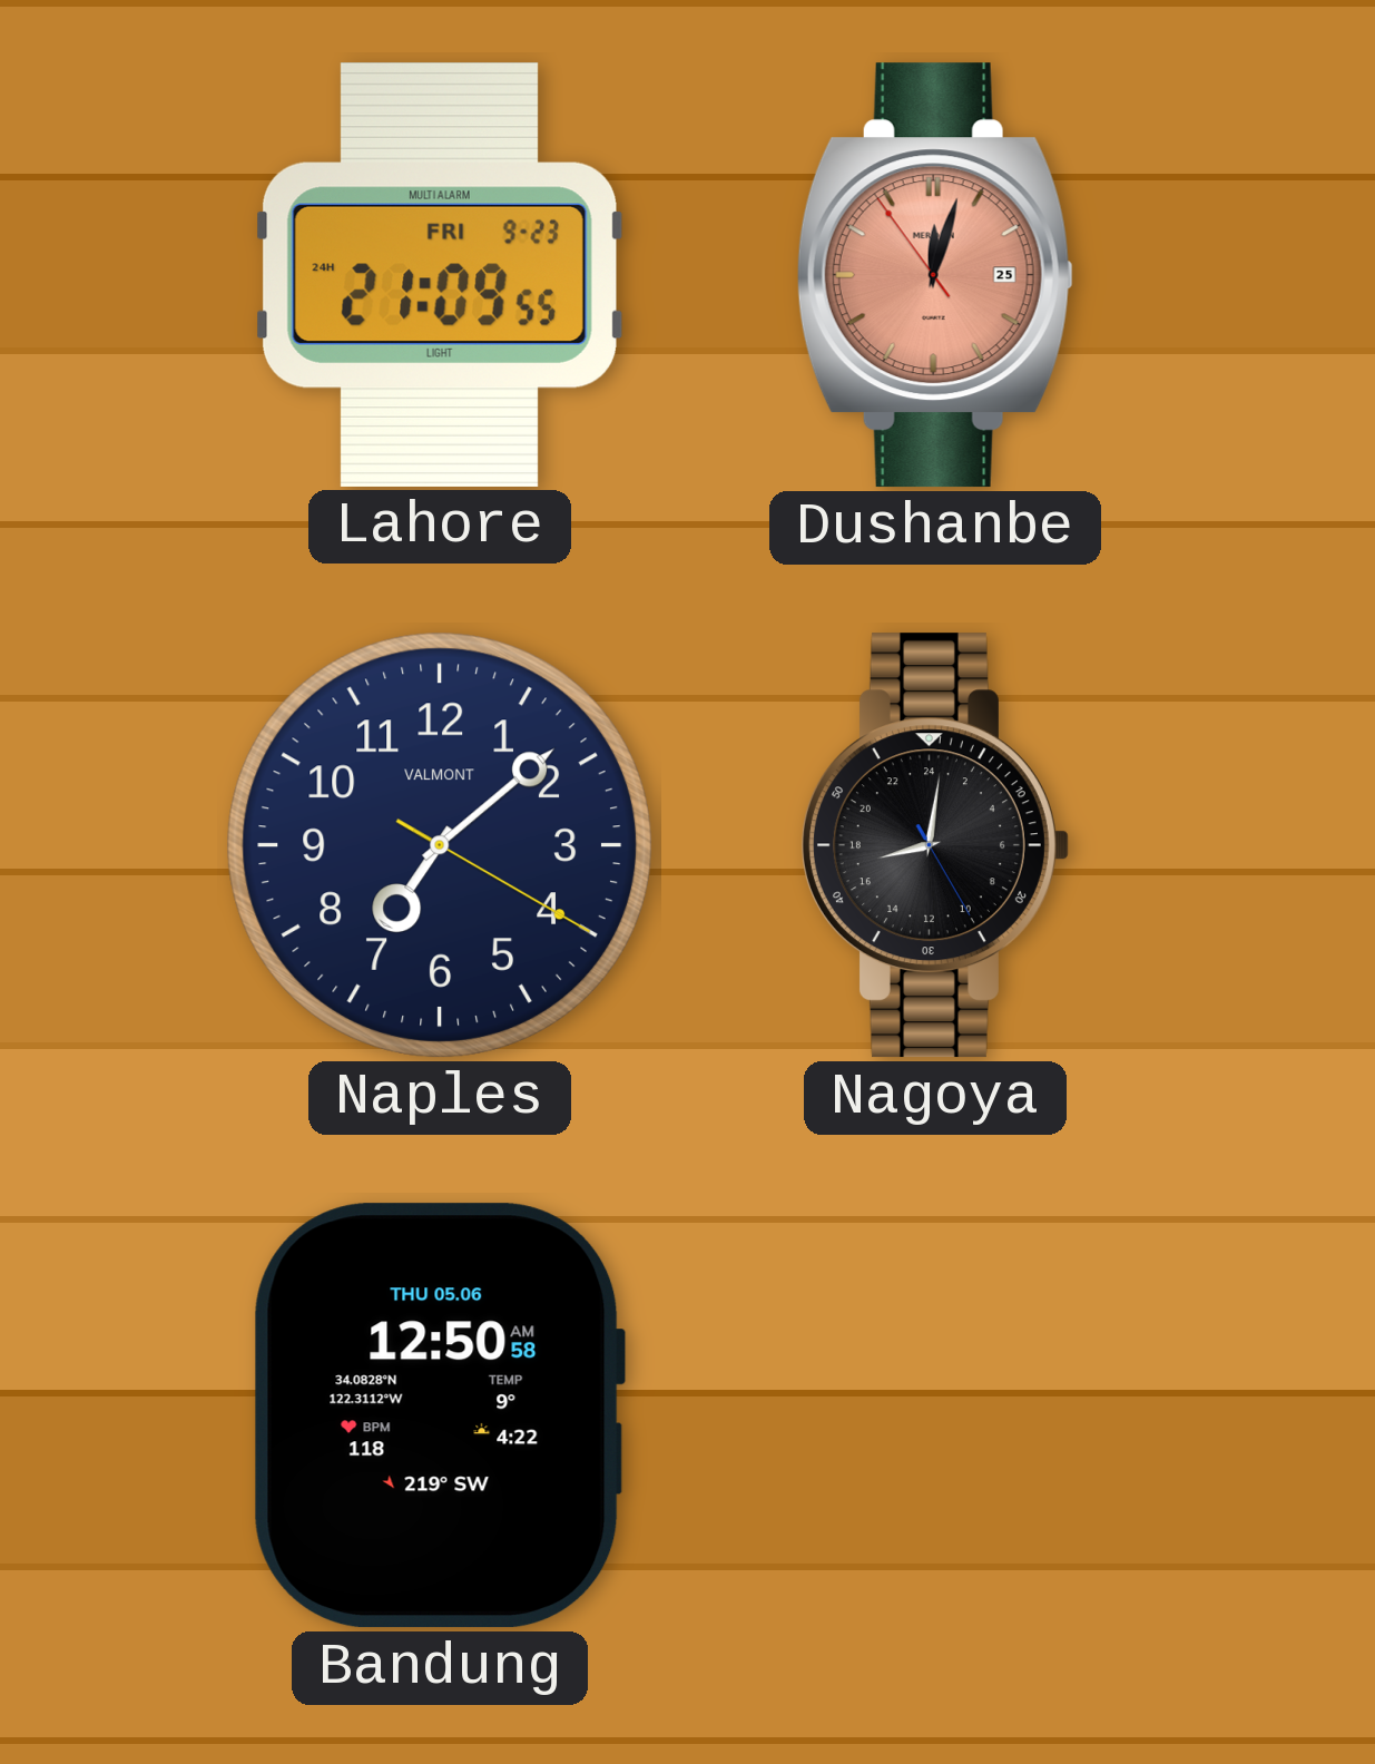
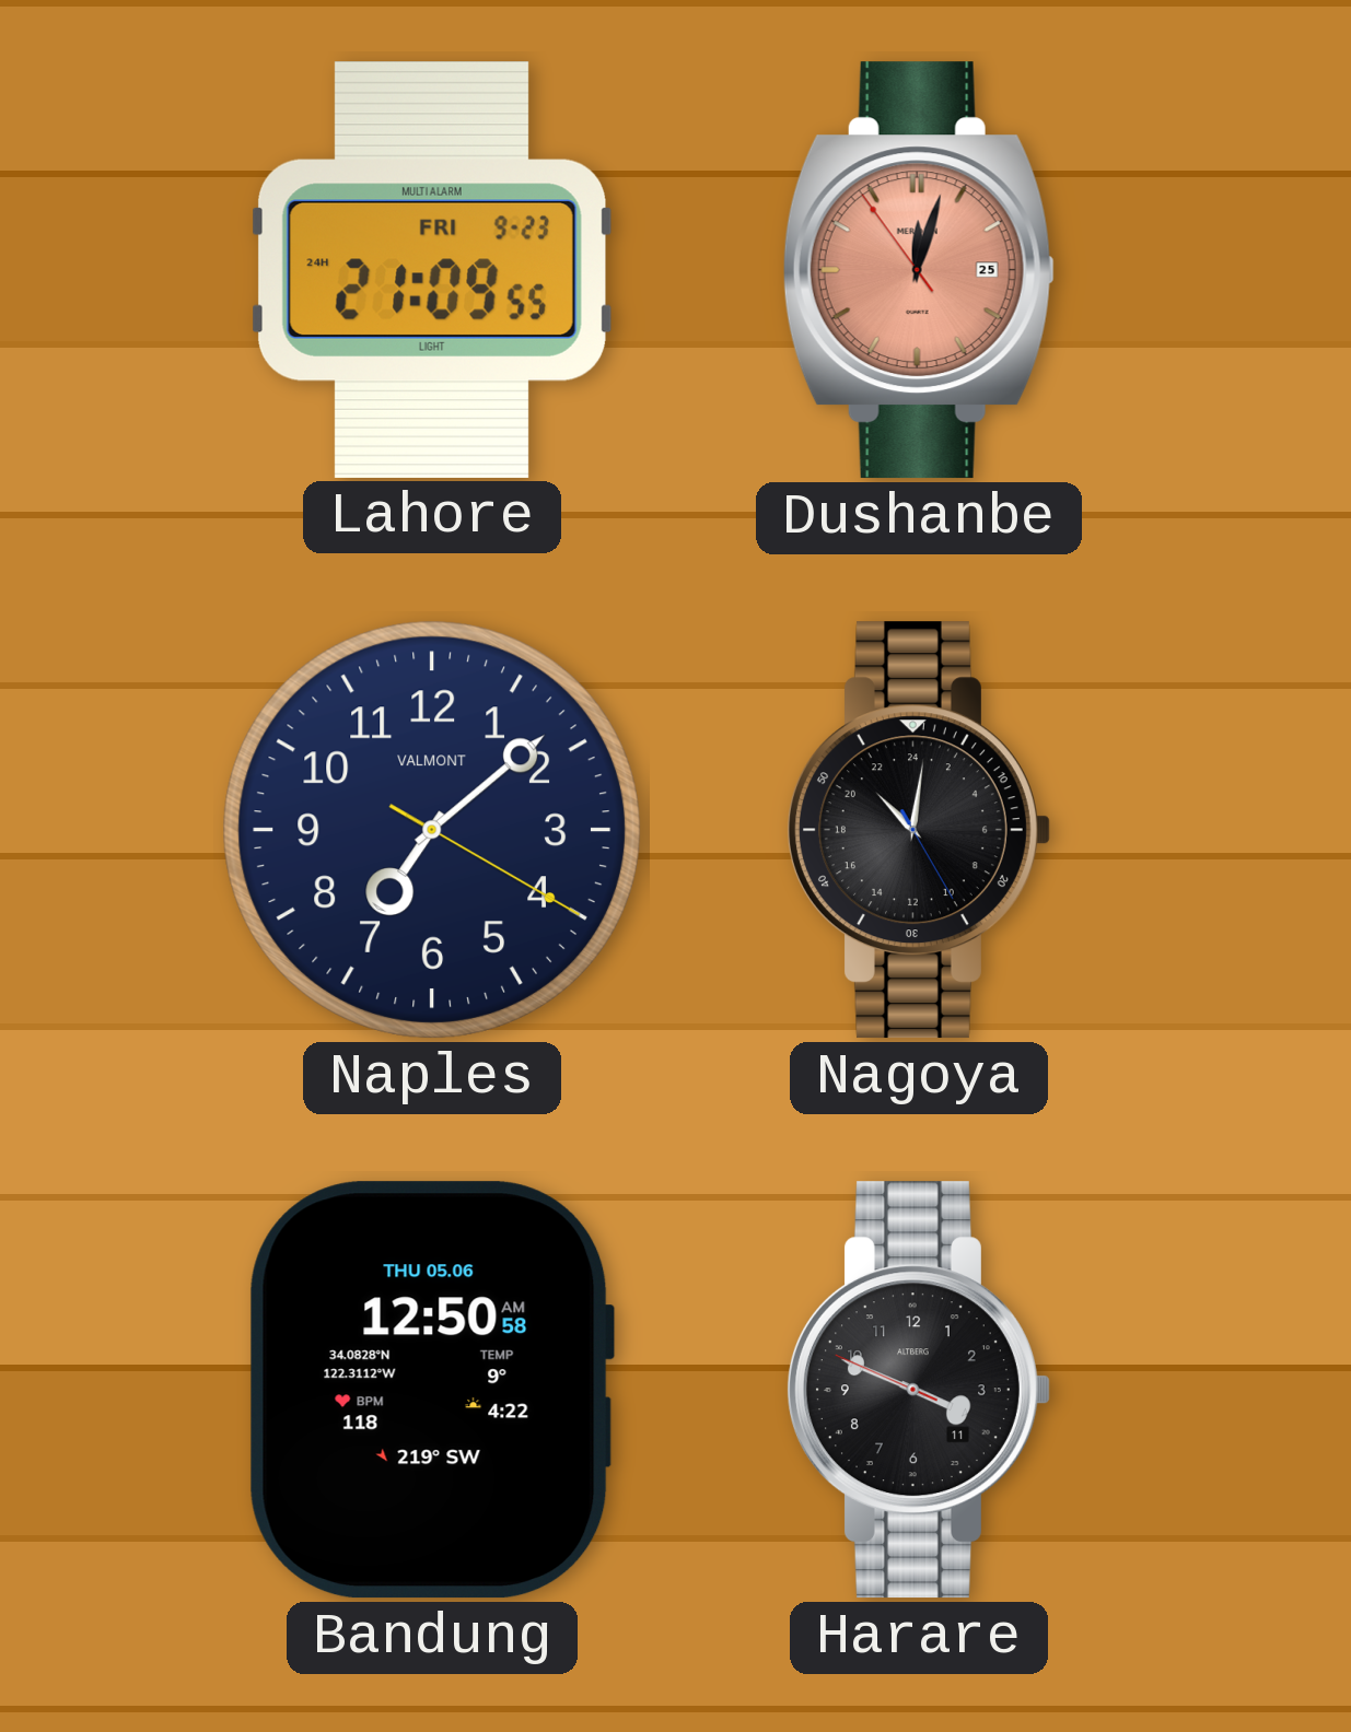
Nagoya: 17:01 -> 21:01 (918, 830)
Harare: none -> 3:48 (918, 1390)
